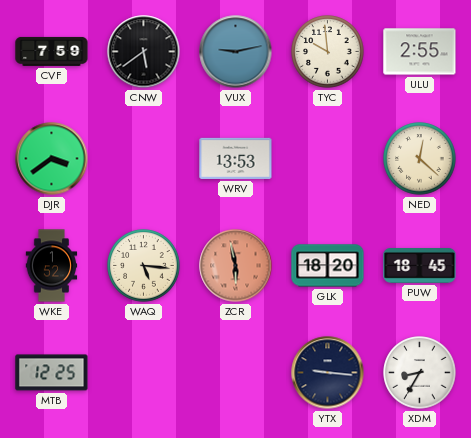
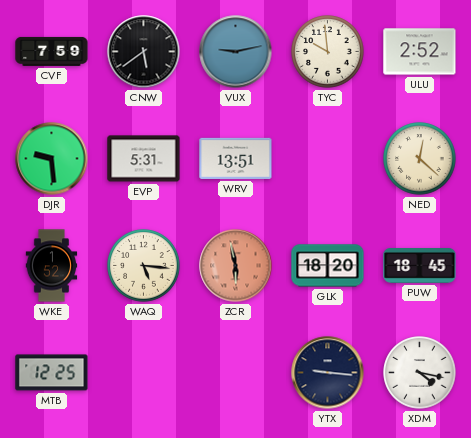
ULU: 2:55 -> 2:52 (420, 52)
DJR: 3:39 -> 9:29 (52, 159)
EVP: none -> 5:31 (144, 159)
WRV: 13:53 -> 13:51 (236, 158)
XDM: 8:35 -> 4:17 (420, 373)
